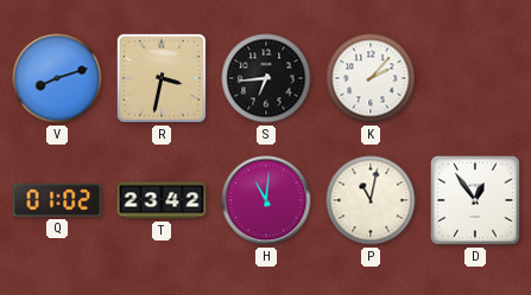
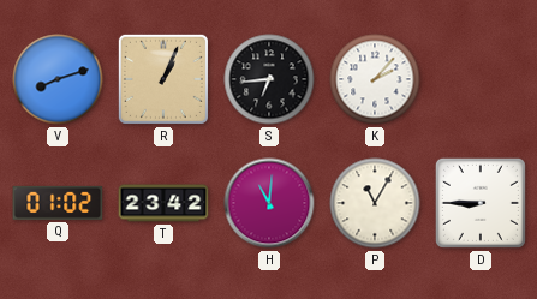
R: 3:32 -> 1:04 (163, 79)
P: 11:02 -> 11:05 (375, 203)
D: 12:54 -> 8:45 (481, 203)
